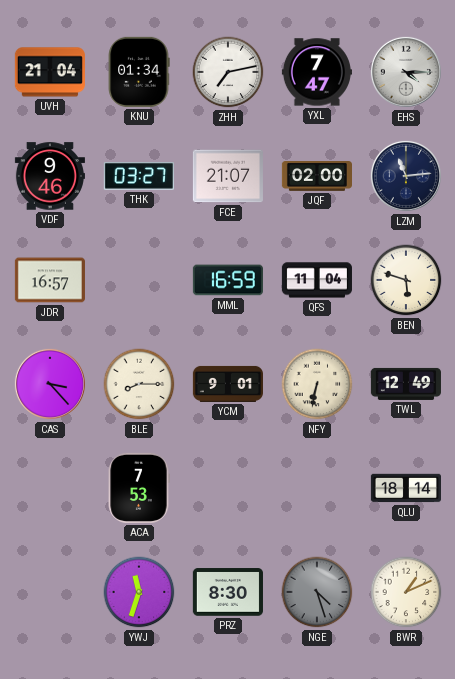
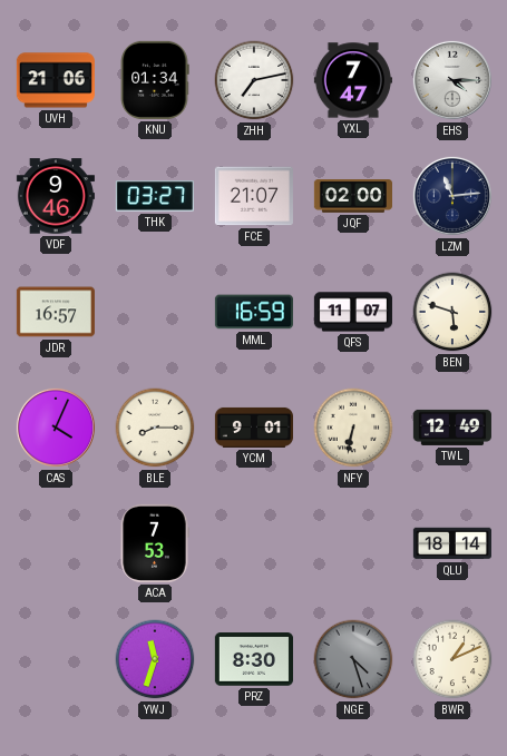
UVH: 21:04 -> 21:06 (56, 80)
QFS: 11:04 -> 11:07 (353, 312)
CAS: 3:23 -> 4:04 (56, 428)
